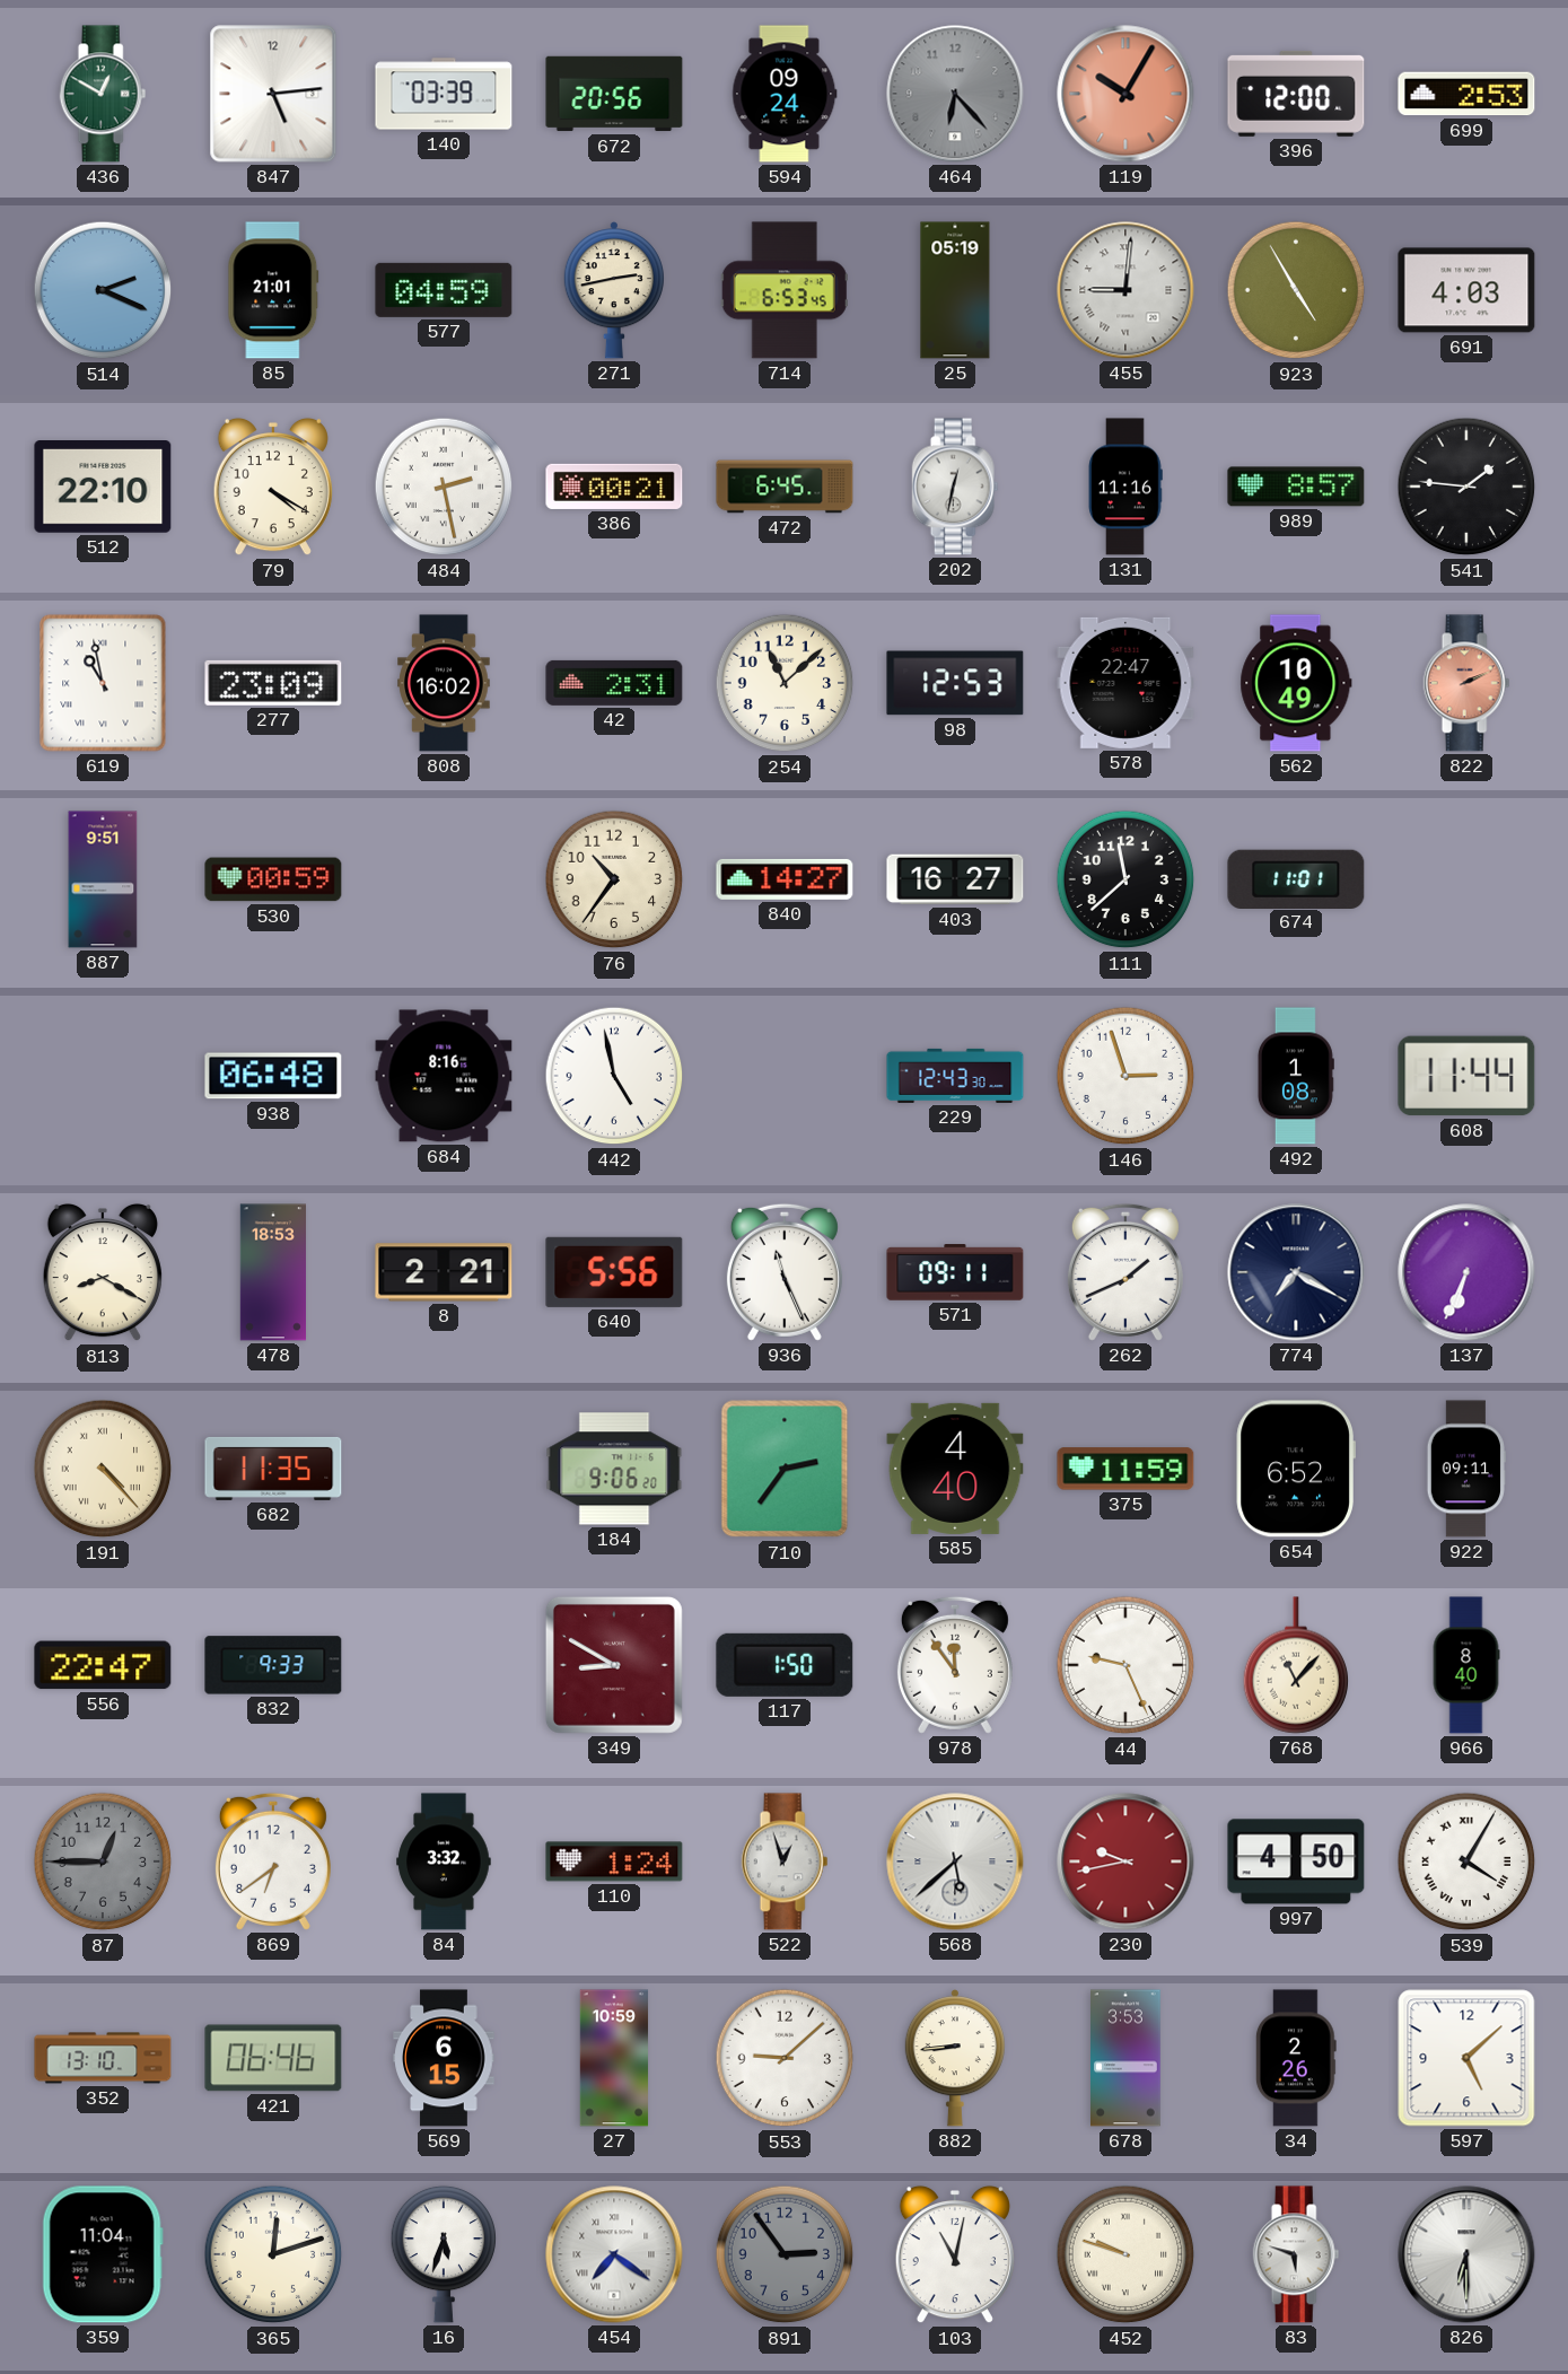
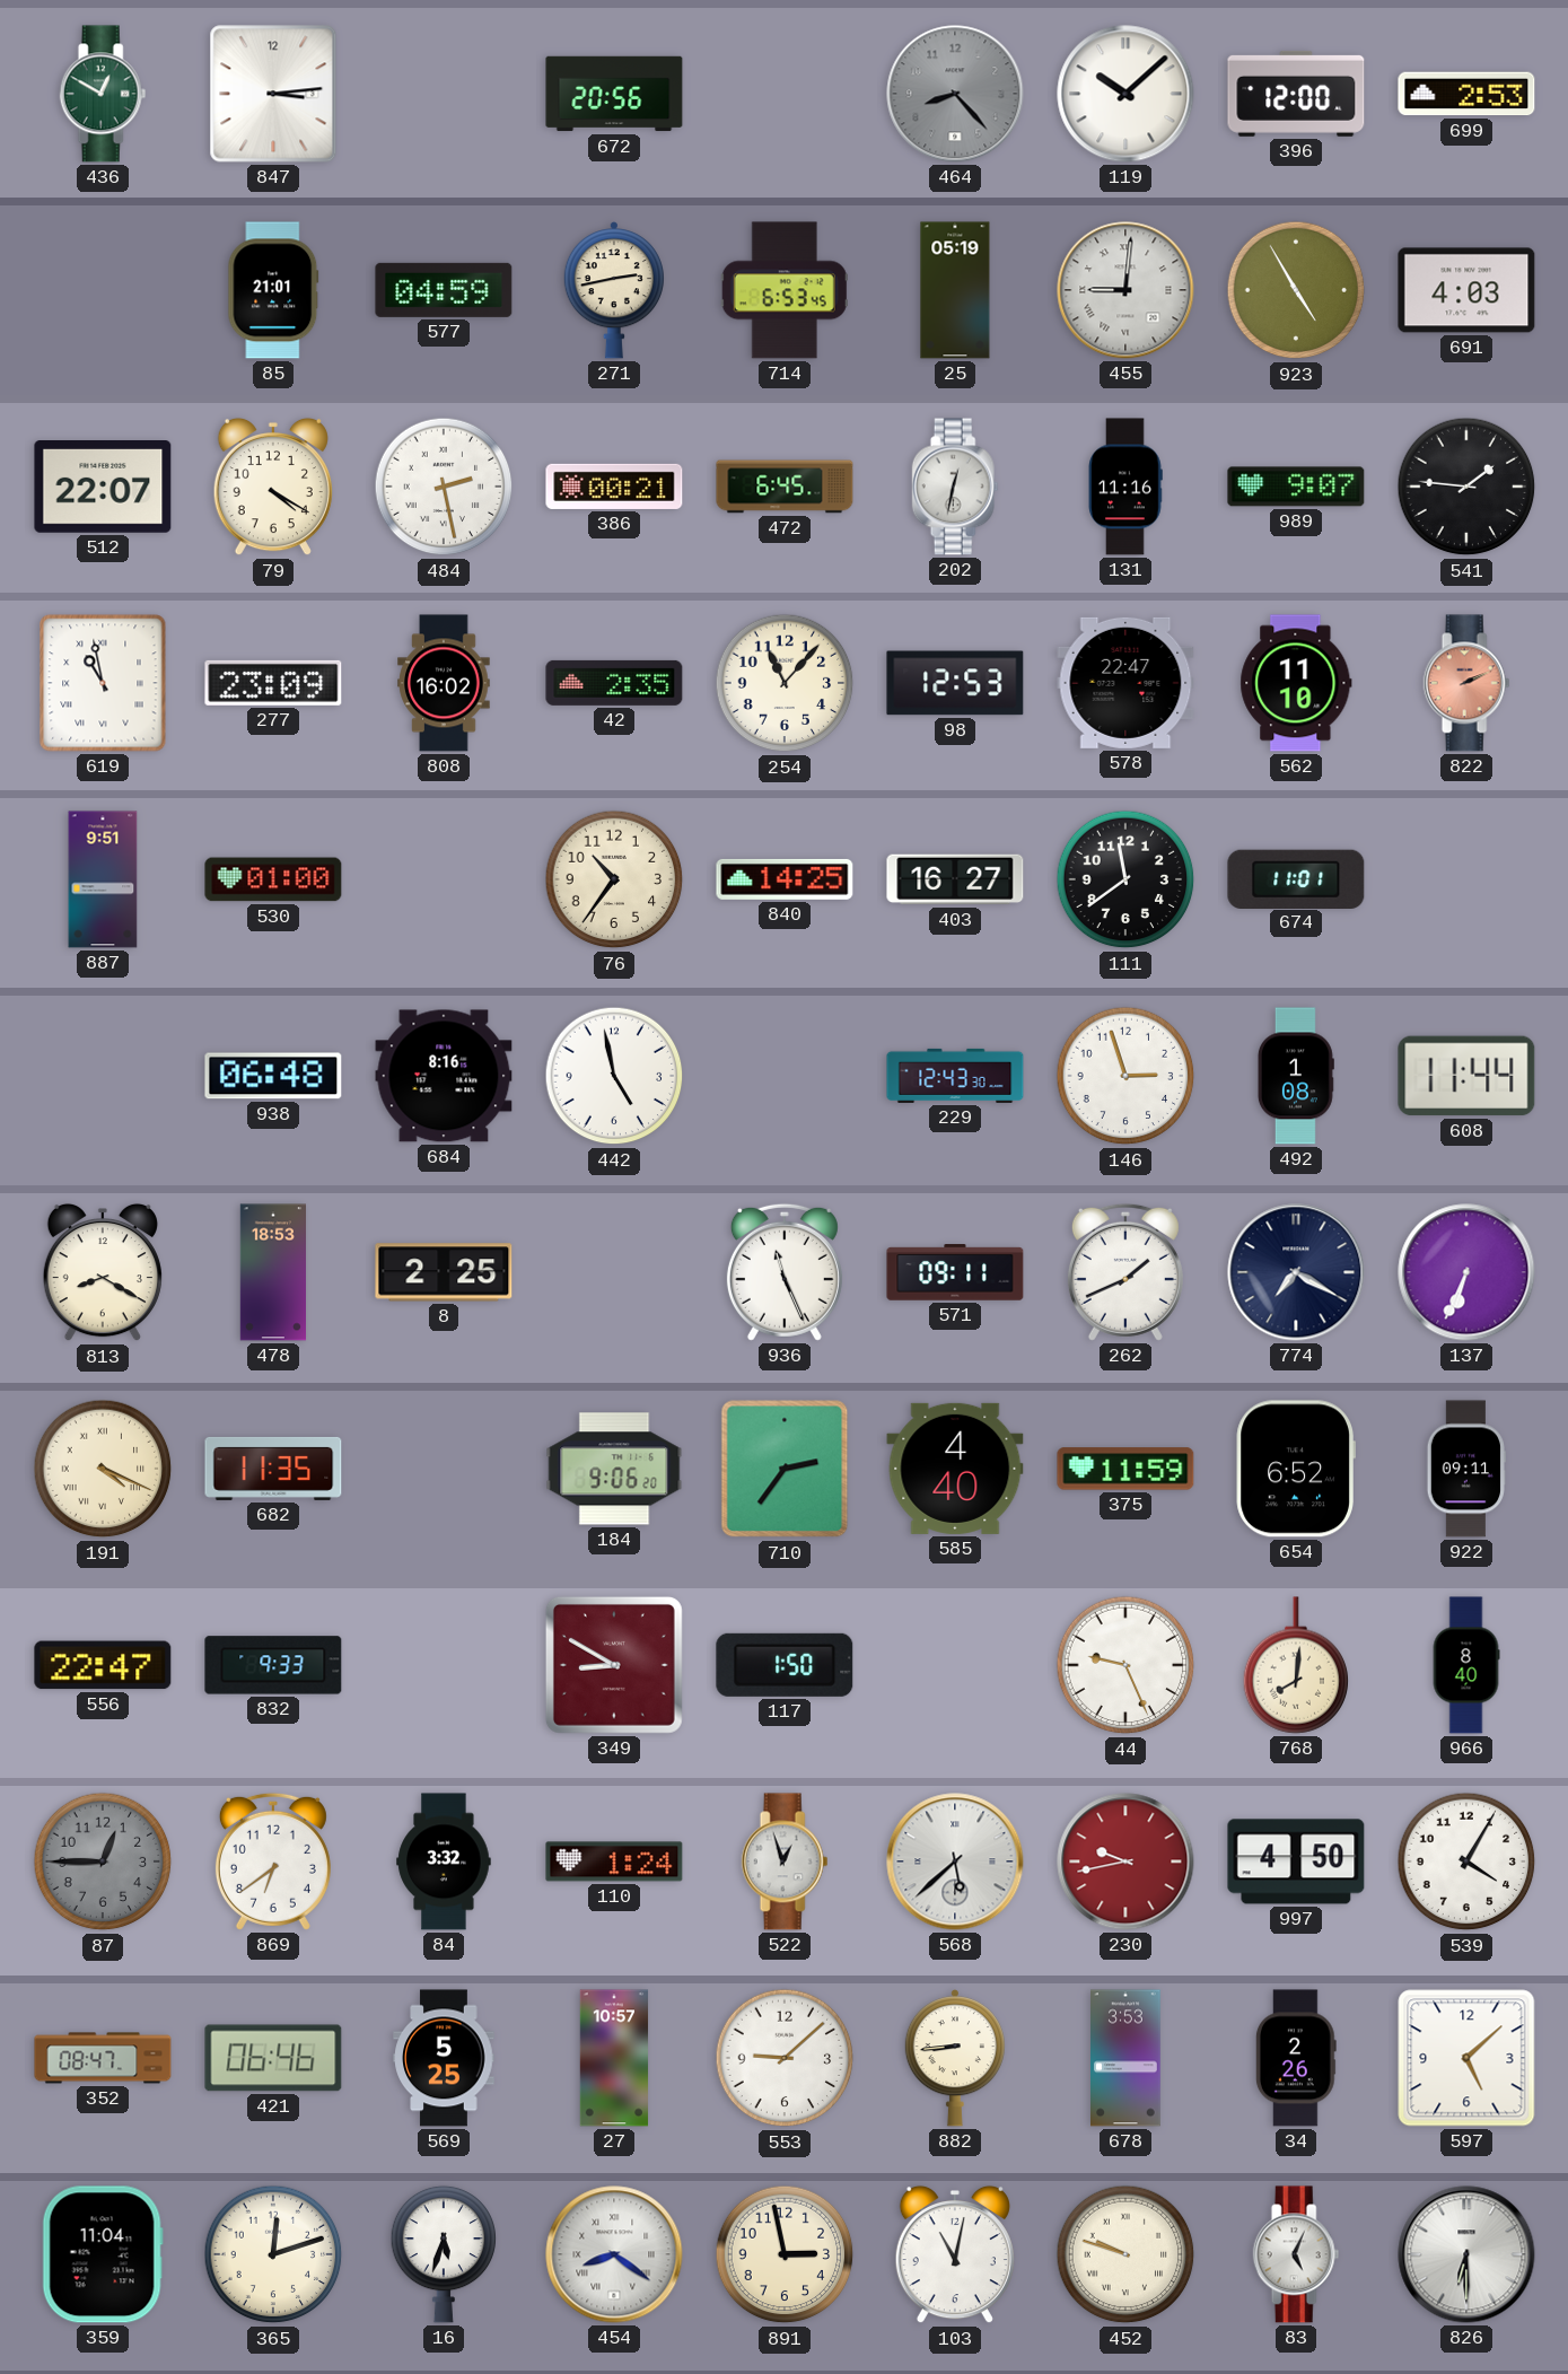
847: 5:14 -> 3:14 (273, 94)
140: 03:39 -> none (444, 94)
594: 09:24 -> none (785, 94)
464: 6:23 -> 8:23 (955, 94)
119: 10:05 -> 10:08 (1125, 94)
119 dial: salmon -> white (1125, 94)
514: 2:19 -> none (103, 290)
512: 22:10 -> 22:07 (103, 488)
989: 8:57 -> 9:07 (1296, 487)
42: 2:31 -> 2:35 (614, 683)
254: 11:08 -> 11:07 (785, 683)
562: 10:49 -> 11:10 (1296, 683)
530: 00:59 -> 01:00 (273, 879)
840: 14:27 -> 14:25 (785, 879)
111: 11:38 -> 11:39 (1125, 879)
8: 2:21 -> 2:25 (444, 1272)
640: 5:56 -> none (614, 1272)
191: 4:23 -> 4:19 (103, 1469)
978: 11:54 -> none (955, 1665)
768: 11:07 -> 8:01 (1296, 1665)
539 numerals: Roman -> Arabic (1466, 1861)
352: 13:10 -> 08:47 (103, 2058)
569: 6:15 -> 5:25 (444, 2058)
27: 10:59 -> 10:57 (614, 2058)
454: 7:21 -> 8:21 (614, 2254)
891: 2:54 -> 2:58 (785, 2254)
891 dial: grey -> cream (785, 2254)
83: 5:48 -> 5:04 (1296, 2254)
